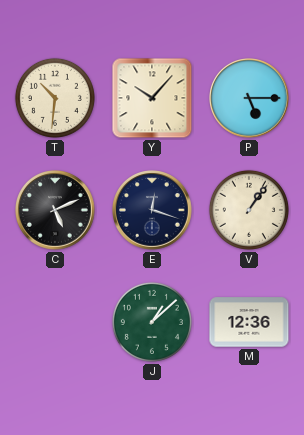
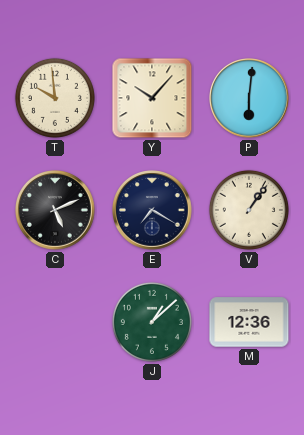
T: 10:31 -> 9:59 (55, 98)
P: 5:15 -> 6:01 (250, 99)
E: 12:18 -> 7:20 (153, 211)
